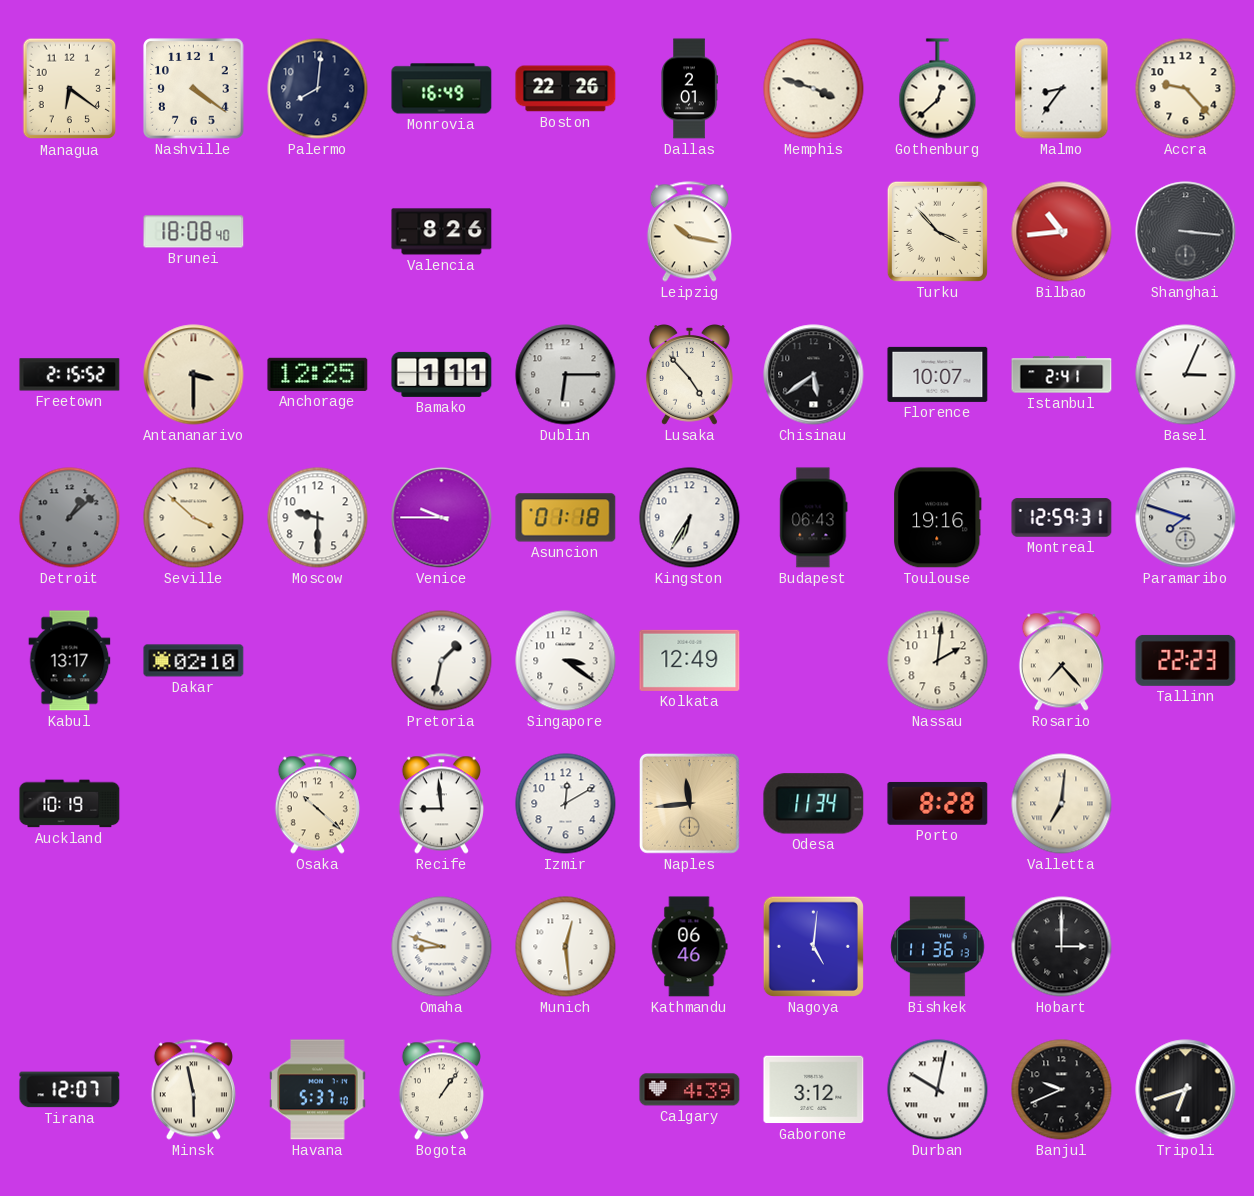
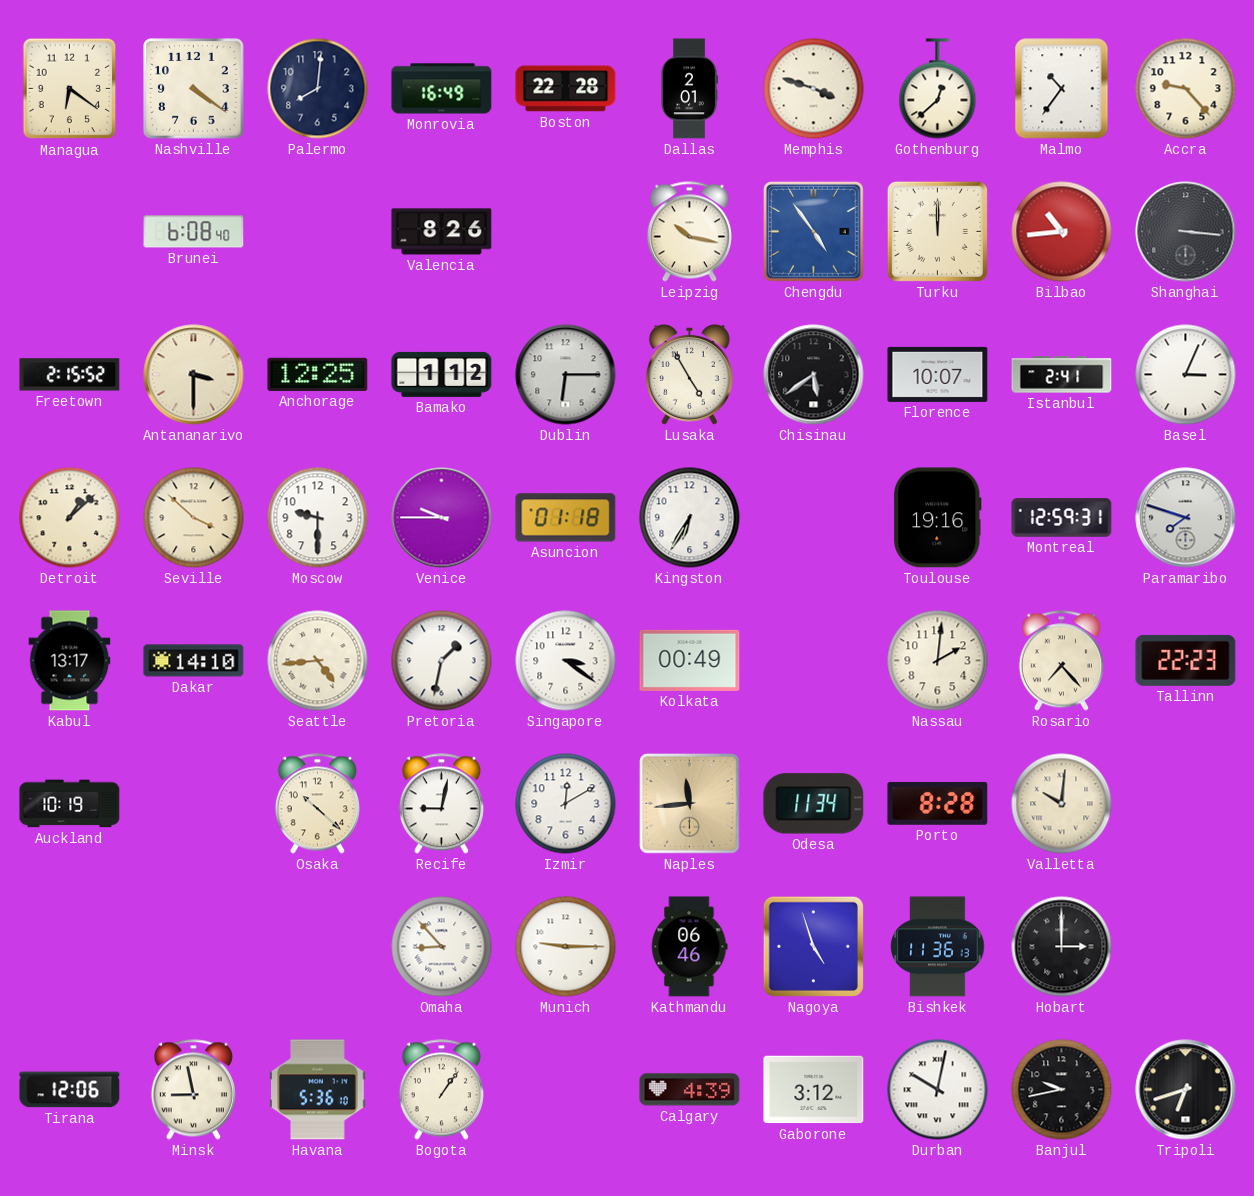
Boston: 22:26 -> 22:28 (566, 89)
Malmo: 8:36 -> 10:36 (1062, 89)
Brunei: 18:08 -> 6:08 (194, 232)
Chengdu: none -> 4:54 (814, 232)
Turku: 3:53 -> 12:00 (937, 231)
Bamako: 1:11 -> 1:12 (442, 374)
Lusaka: 4:53 -> 4:55 (689, 375)
Detroit dial: grey -> cream (70, 518)
Budapest: 06:43 -> none (814, 518)
Dakar: 02:10 -> 14:10 (194, 661)
Seattle: none -> 4:44 (318, 661)
Kolkata: 12:49 -> 00:49 (690, 660)
Recife: 8:59 -> 9:02 (441, 804)
Valletta: 7:01 -> 10:01 (1062, 804)
Omaha: 8:48 -> 8:53 (442, 947)
Munich: 12:29 -> 9:15 (566, 947)
Nagoya: 5:01 -> 4:57 (813, 946)
Tirana: 12:07 -> 12:06 (70, 1090)
Minsk: 5:58 -> 8:58 (193, 1090)
Havana: 5:37 -> 5:36 (318, 1090)
Banjul: 9:41 -> 9:43 (1062, 1090)
